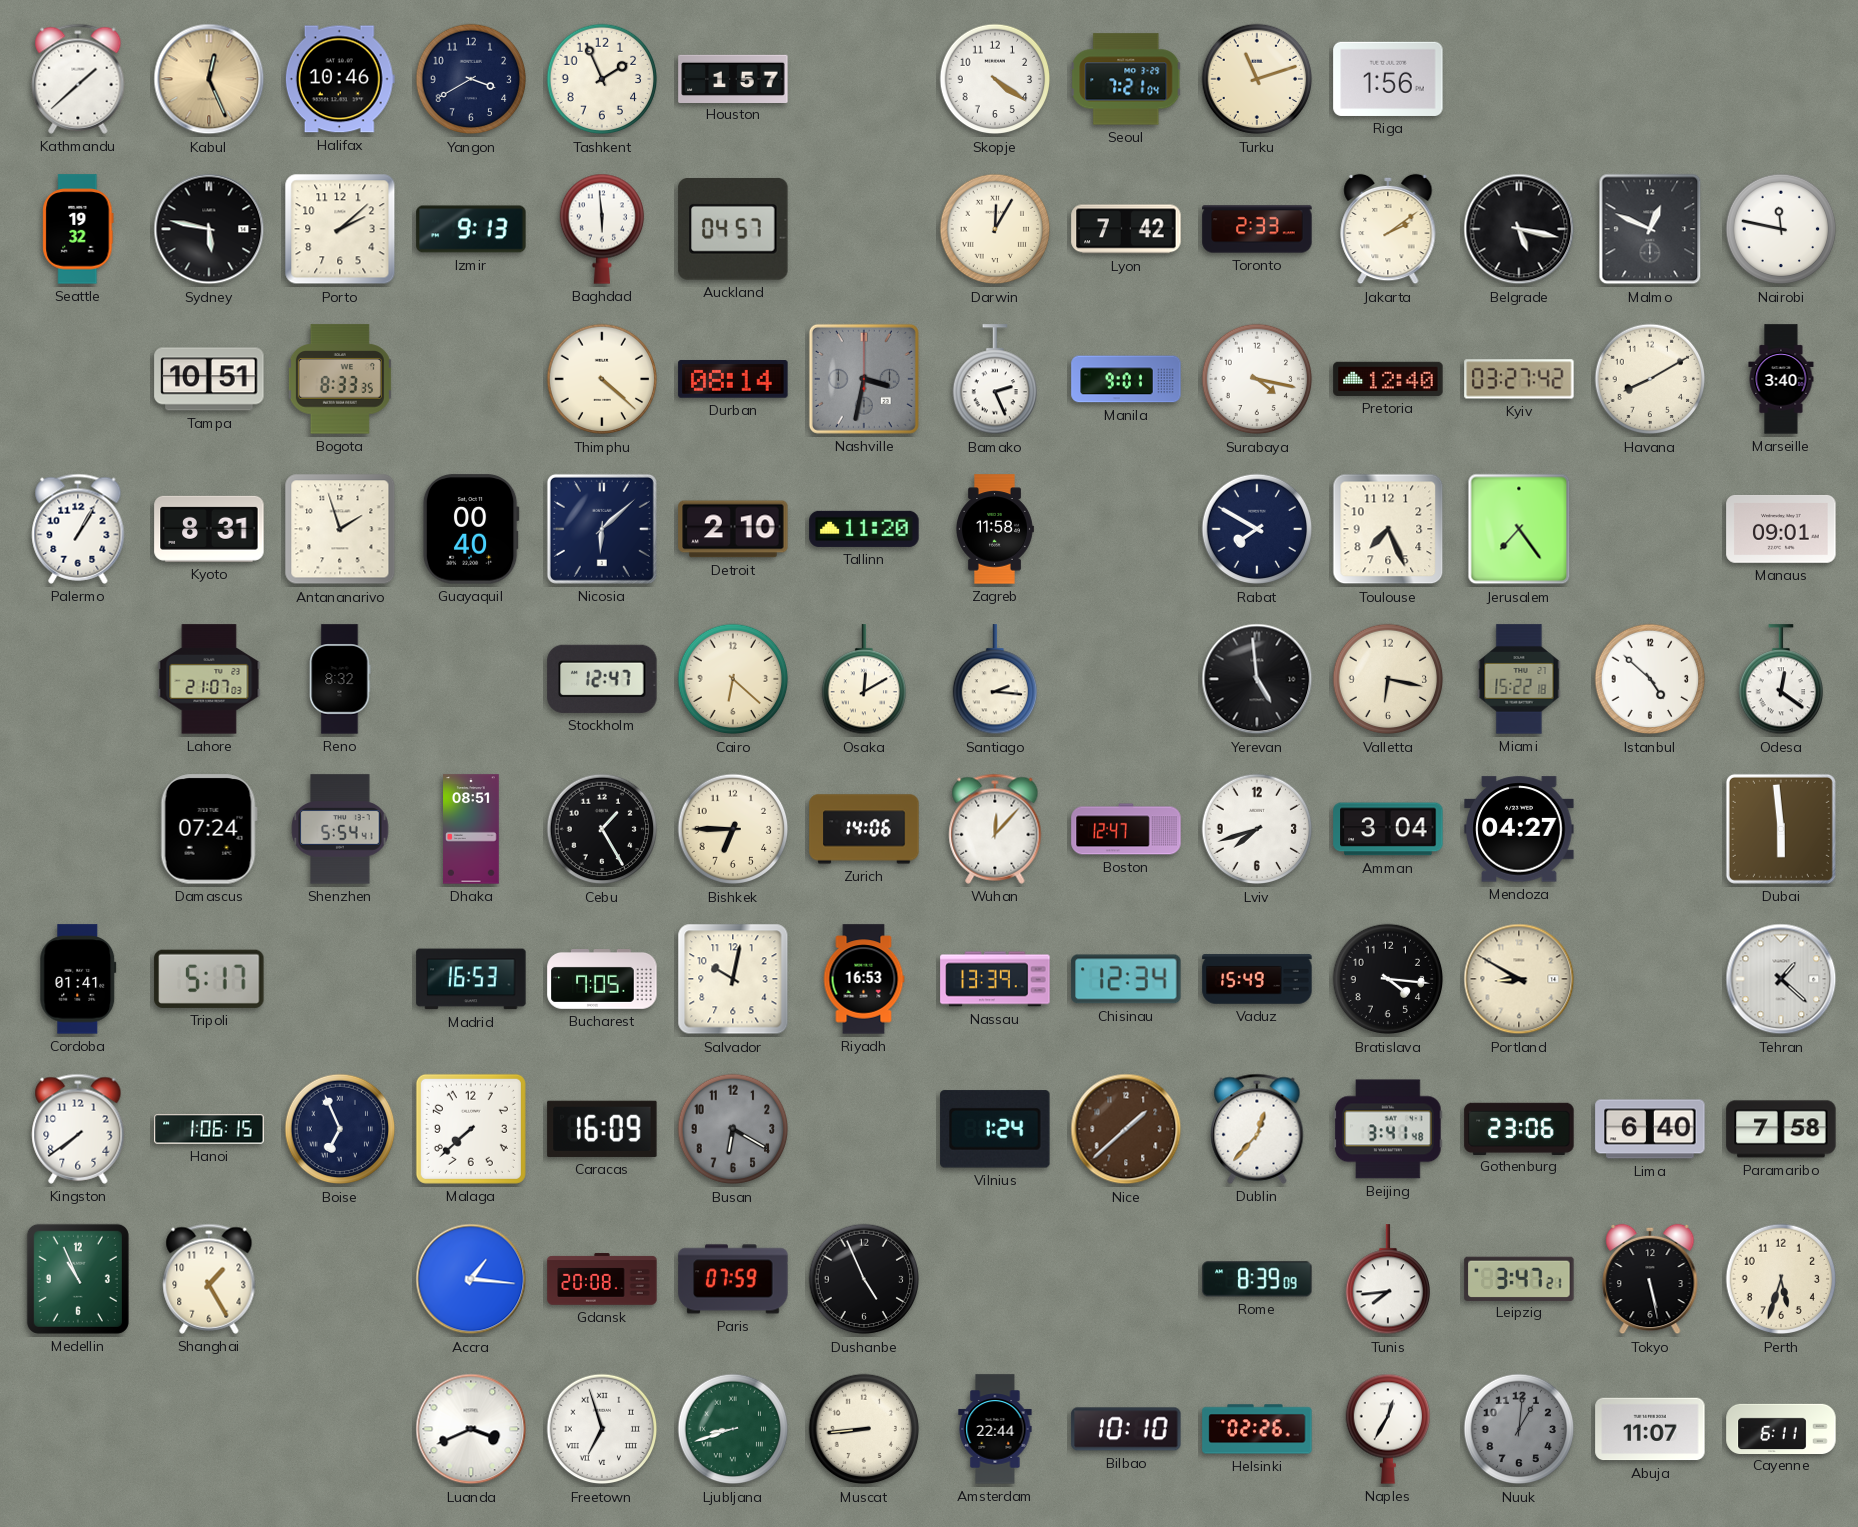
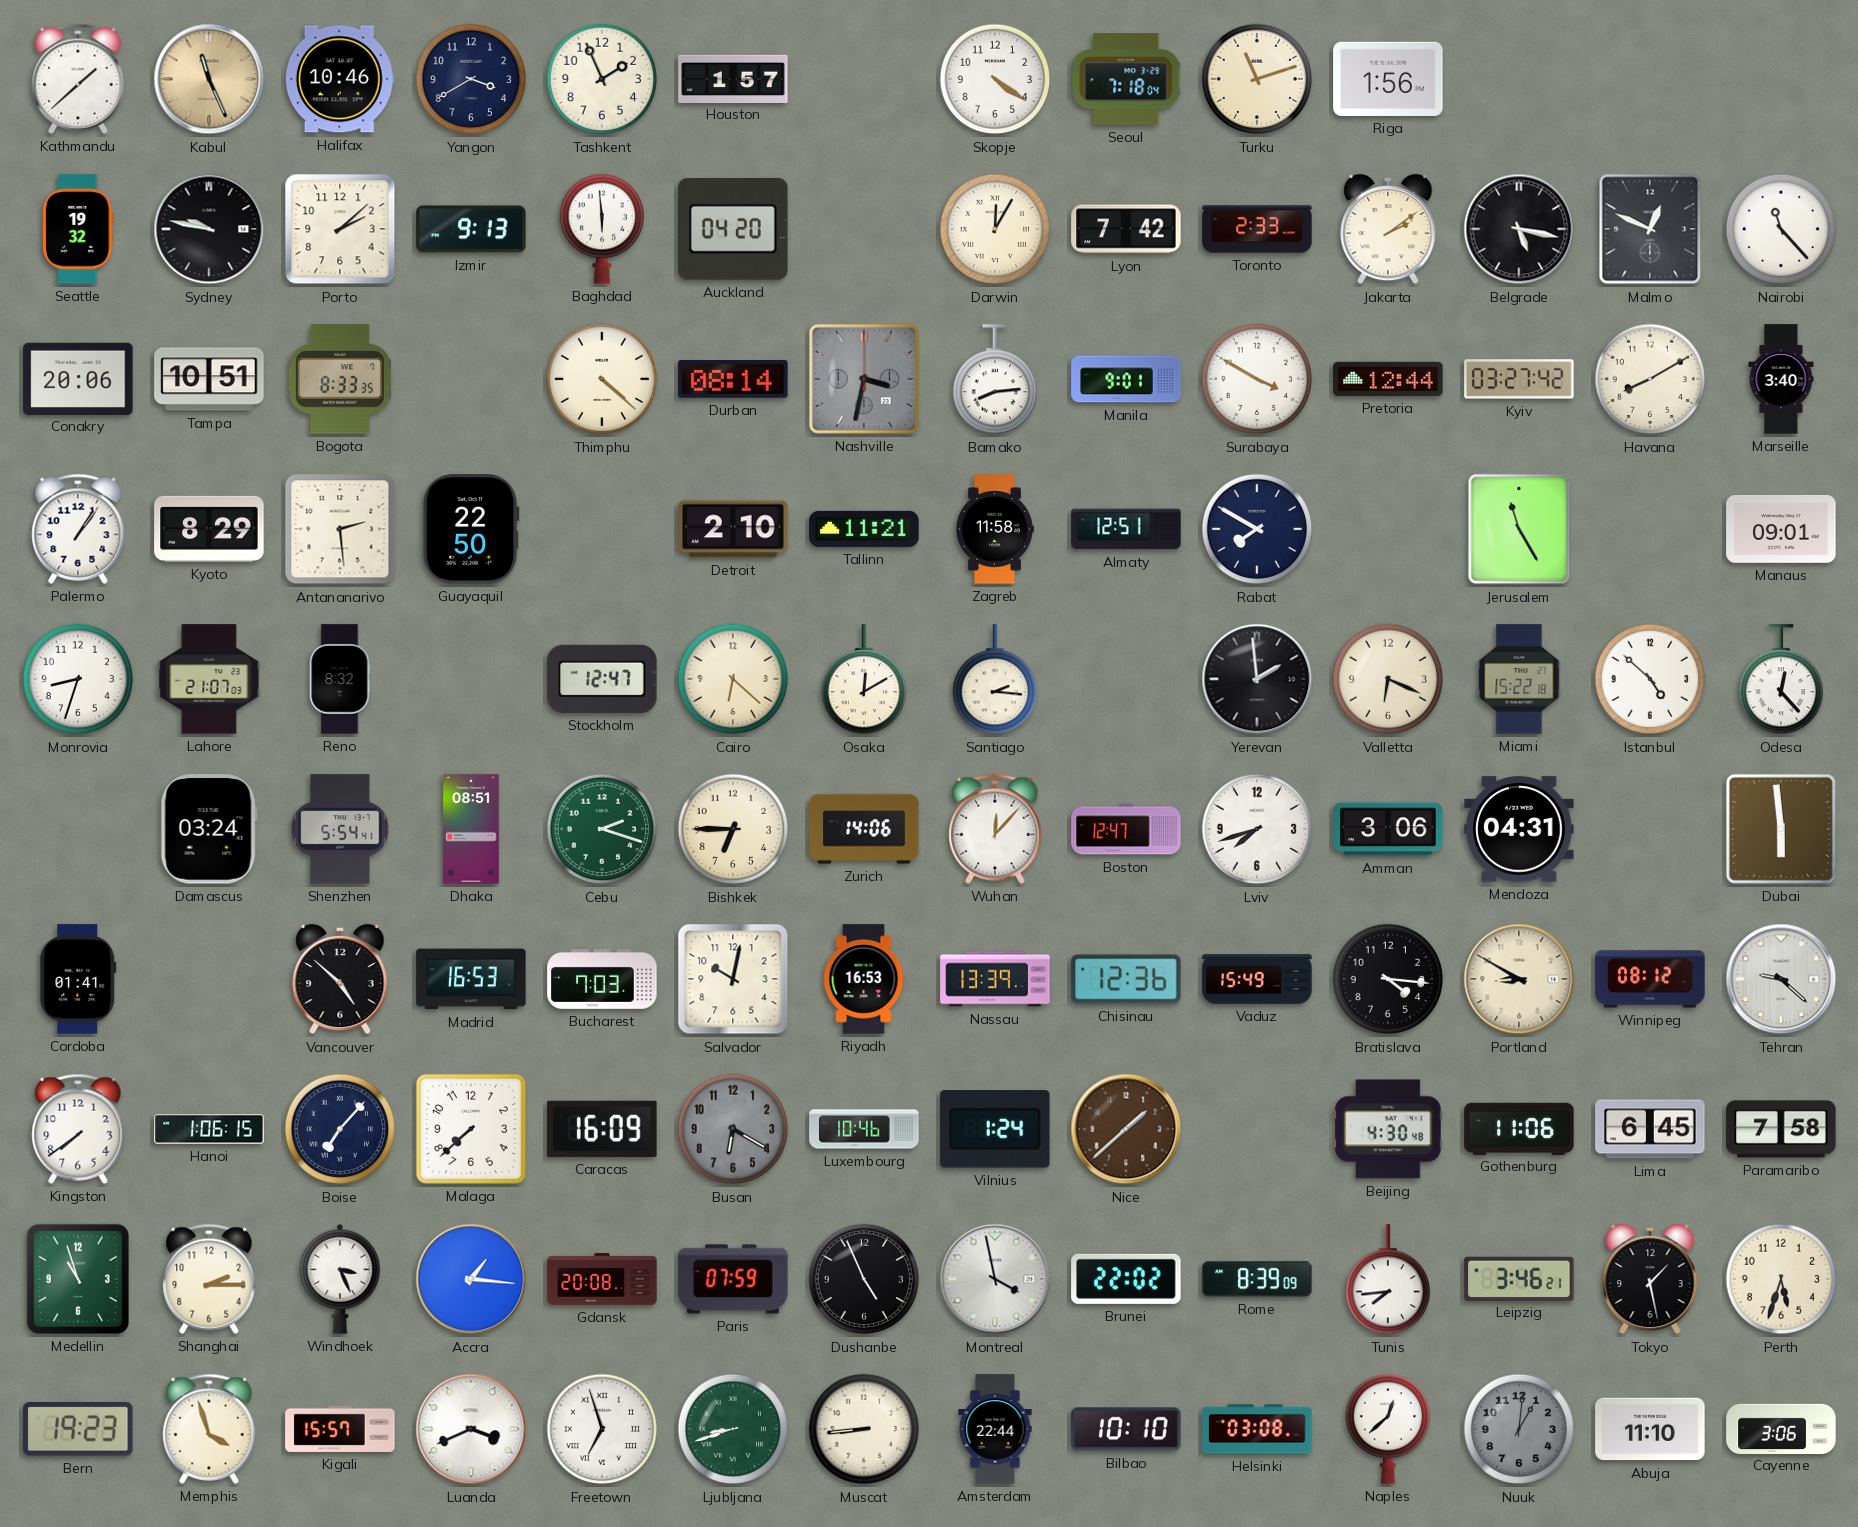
Kabul: 12:26 -> 11:26 (209, 79)
Seoul: 7:21 -> 7:18 (1126, 79)
Sydney: 5:47 -> 9:47 (209, 229)
Auckland: 04:57 -> 04:20 (733, 229)
Nairobi: 11:47 -> 11:23 (1781, 229)
Conakry: none -> 20:06 (78, 378)
Bamako: 2:26 -> 8:14 (994, 380)
Surabaya: 4:17 -> 3:50 (1257, 379)
Pretoria: 12:40 -> 12:44 (1388, 379)
Palermo: 1:05 -> 1:06 (78, 529)
Kyoto: 8:31 -> 8:29 (209, 529)
Antananarivo: 1:57 -> 2:29 (340, 529)
Guayaquil: 00:40 -> 22:50 (471, 529)
Nicosia: 6:08 -> none (602, 529)
Tallinn: 11:20 -> 11:21 (864, 529)
Almaty: none -> 12:51 (1126, 529)
Toulouse: 7:26 -> none (1388, 529)
Jerusalem: 7:24 -> 11:25 (1519, 529)
Monrovia: none -> 8:33 (78, 679)
Yerevan: 4:59 -> 1:59 (1257, 679)
Valletta: 6:17 -> 6:19 (1388, 679)
Odesa: 12:21 -> 12:23 (1780, 680)
Damascus: 07:24 -> 03:24 (209, 829)
Cebu: 1:25 -> 2:18 (602, 829)
Cebu dial: black -> green (602, 829)
Amman: 3:04 -> 3:06 (1388, 829)
Mendoza: 04:27 -> 04:31 (1519, 829)
Tripoli: 5:17 -> none (209, 979)
Vancouver: none -> 4:52 (340, 979)
Bucharest: 7:05 -> 7:03 (602, 980)
Chisinau: 12:34 -> 12:36 (1126, 979)
Winnipeg: none -> 08:12 (1650, 979)
Tehran: 1:22 -> 9:22 (1781, 979)
Boise: 6:56 -> 7:07 (340, 1129)
Luxembourg: none -> 10:46 (864, 1129)
Dublin: 12:37 -> none (1257, 1129)
Beijing: 3:41 -> 4:30 (1388, 1129)
Gothenburg: 23:06 -> 11:06 (1519, 1128)
Lima: 6:40 -> 6:45 (1650, 1129)
Medellin: 10:56 -> 10:57 (78, 1279)
Shanghai: 1:25 -> 2:15 (209, 1279)
Windhoek: none -> 3:26 (340, 1279)
Montreal: none -> 3:58 (995, 1279)
Brunei: none -> 22:02 (1126, 1279)
Leipzig: 3:47 -> 3:46 (1519, 1278)
Tokyo: 5:28 -> 1:28 (1650, 1279)
Bern: none -> 19:23 (78, 1429)
Memphis: none -> 3:57 (209, 1429)
Kigali: none -> 15:57 (340, 1429)
Helsinki: 02:26 -> 03:08 (1257, 1429)
Naples: 12:35 -> 12:38 (1387, 1429)
Abuja: 11:07 -> 11:10 (1650, 1429)
Cayenne: 6:11 -> 3:06 (1781, 1428)
